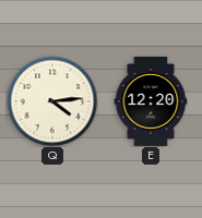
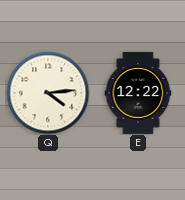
E: 12:20 -> 12:22 (138, 94)
